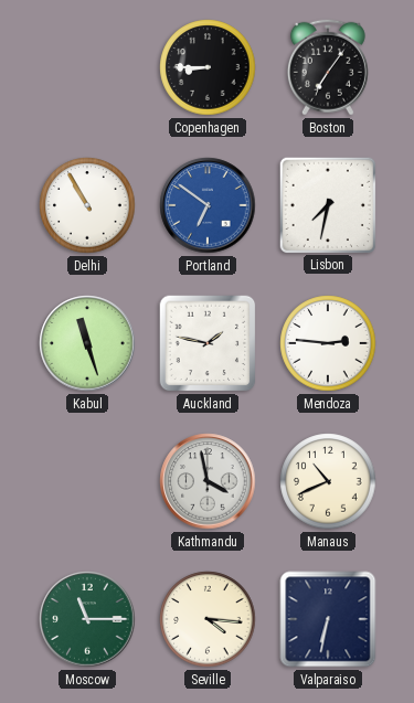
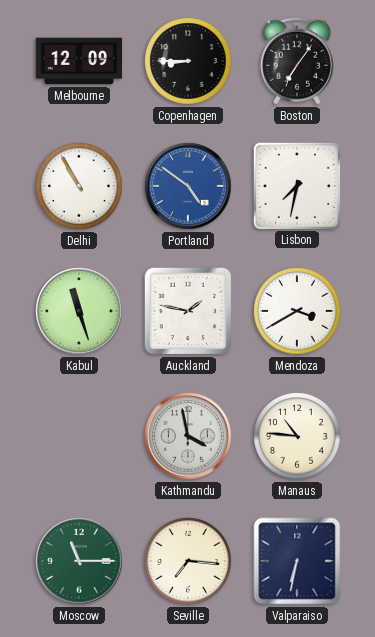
Melbourne: none -> 12:09 (79, 61)
Portland: 6:51 -> 4:51 (188, 186)
Mendoza: 2:46 -> 3:40 (297, 311)
Manaus: 10:41 -> 10:46 (297, 436)
Seville: 4:16 -> 7:16 (188, 561)
